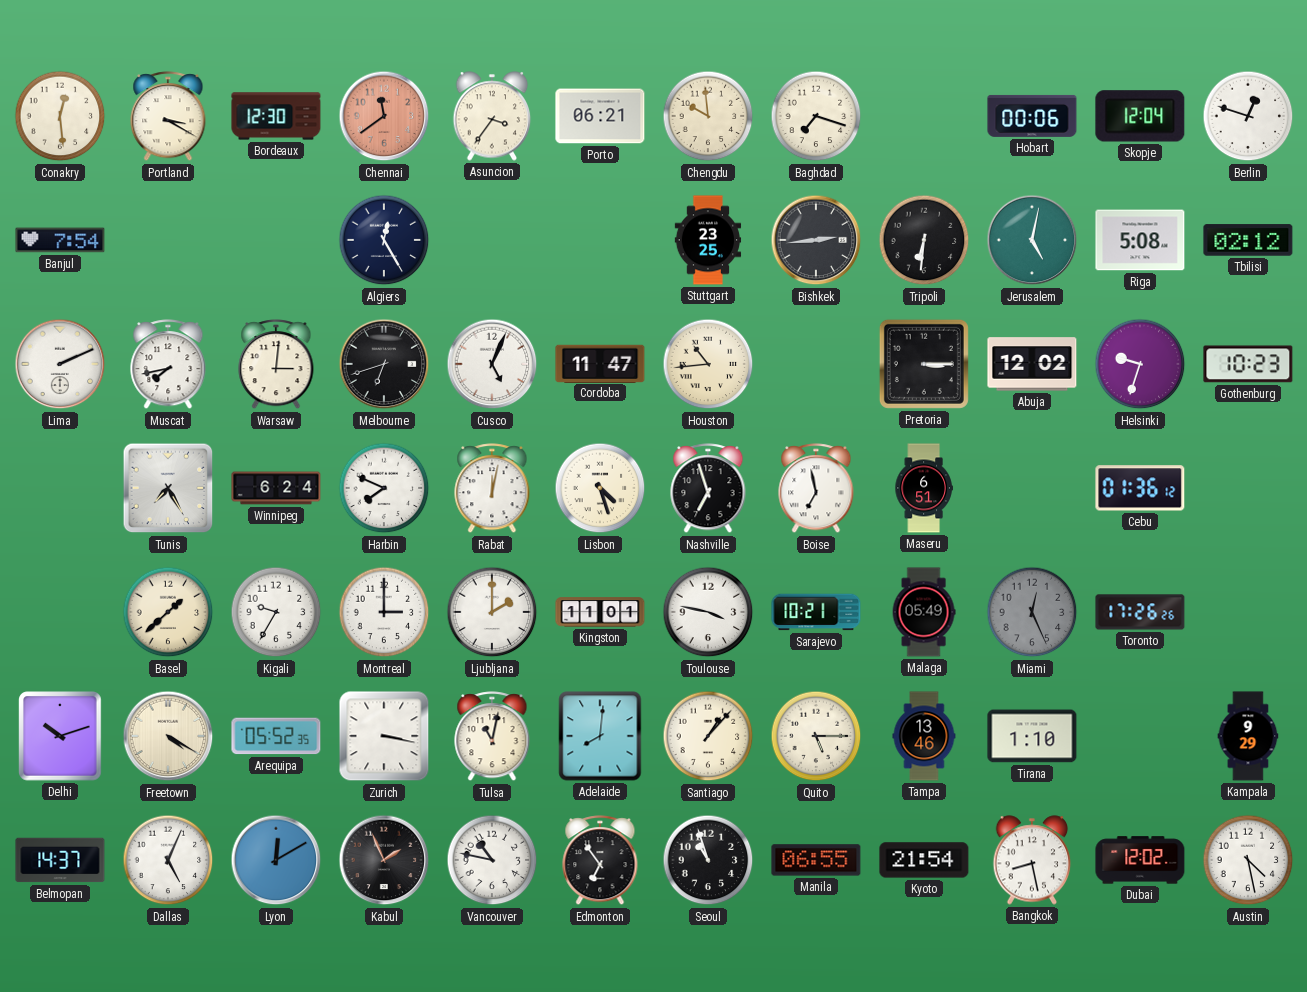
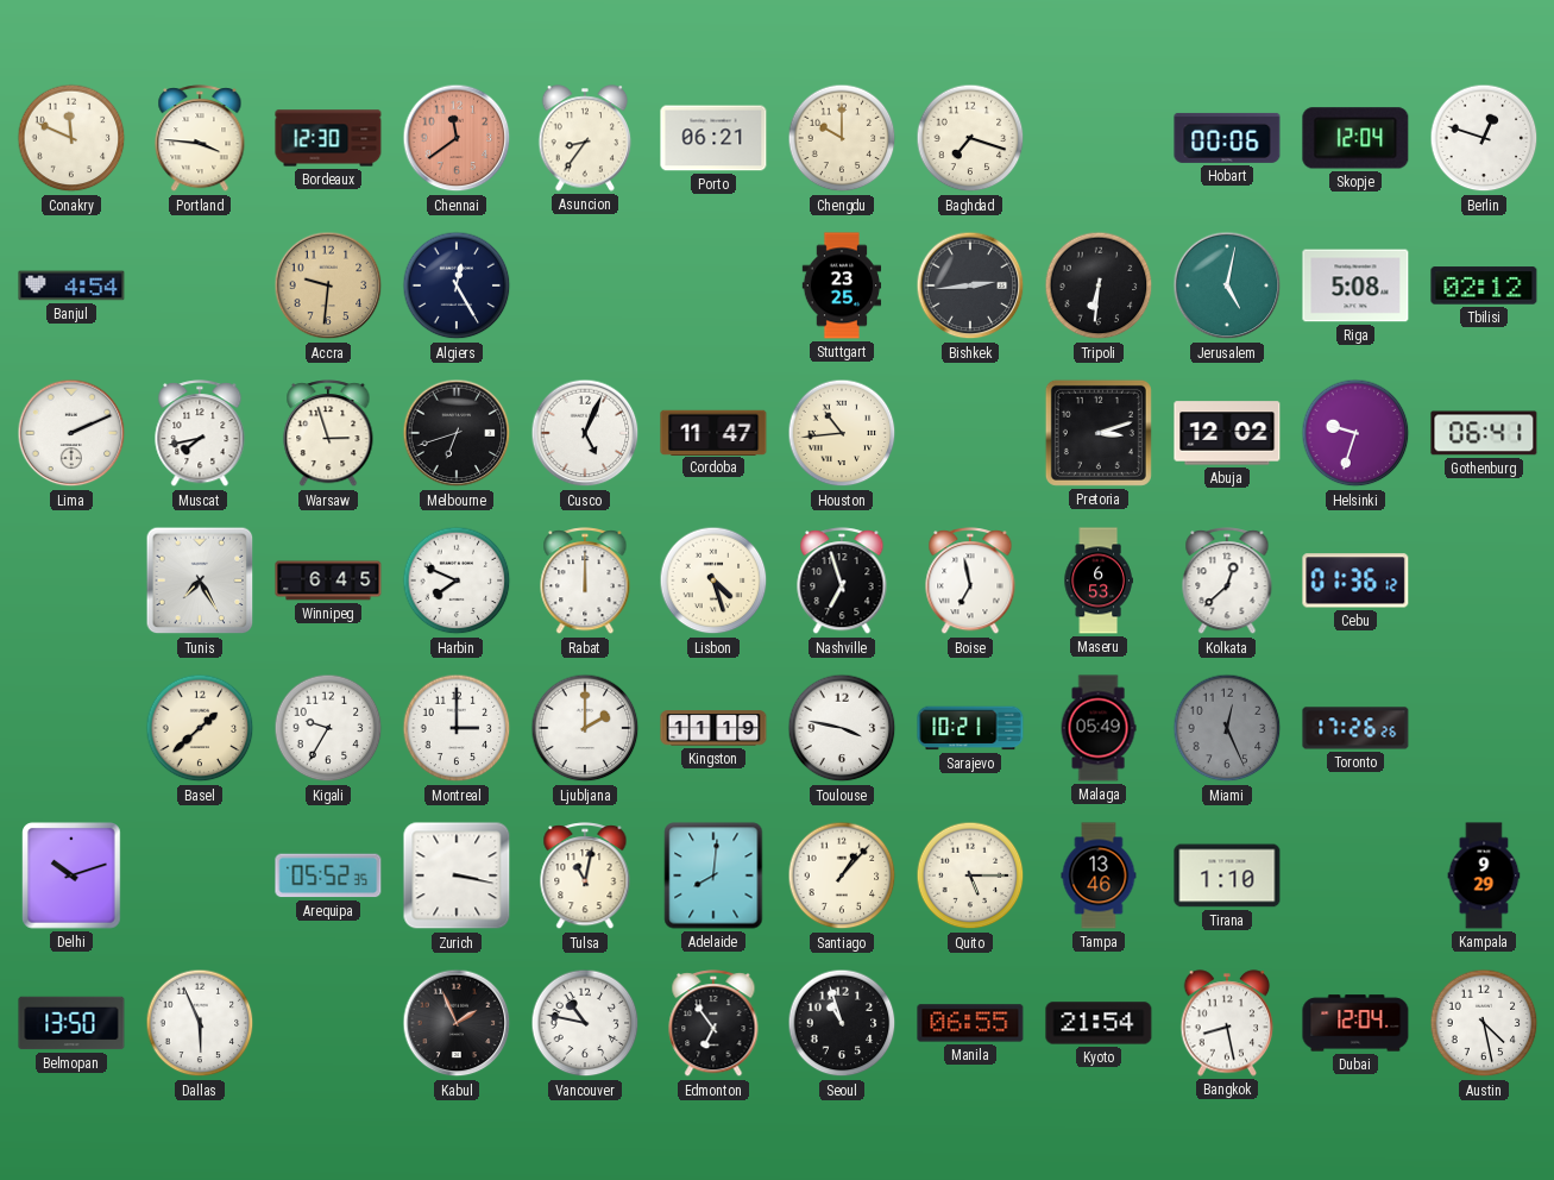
Conakry: 12:29 -> 11:49 (71, 138)
Portland: 3:20 -> 3:46 (200, 139)
Asuncion: 3:36 -> 8:36 (585, 138)
Chengdu: 9:59 -> 10:00 (842, 138)
Banjul: 7:54 -> 4:54 (71, 285)
Accra: none -> 9:31 (328, 285)
Warsaw: 3:01 -> 2:57 (328, 434)
Pretoria: 3:15 -> 3:12 (1099, 433)
Gothenburg: 10:23 -> 06:41 (1484, 433)
Winnipeg: 6:24 -> 6:45 (328, 580)
Rabat: 12:02 -> 12:00 (585, 582)
Maseru: 6:51 -> 6:53 (1099, 580)
Kolkata: none -> 12:38 (1227, 582)
Kingston: 11:01 -> 11:19 (713, 728)
Freetown: 4:20 -> none (168, 736)
Belmopan: 14:37 -> 13:50 (71, 1023)
Dallas: 5:04 -> 5:56 (200, 1023)
Lyon: 12:10 -> none (276, 860)
Dubai: 12:02 -> 12:04 (1355, 1023)
